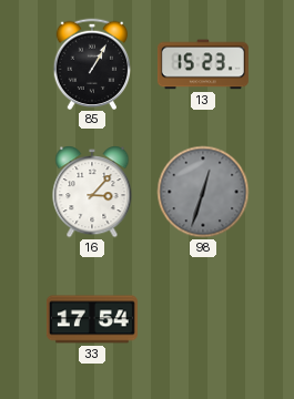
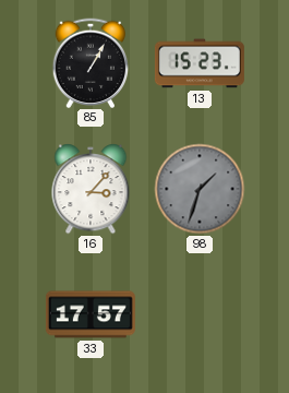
98: 12:33 -> 1:33 (200, 189)
33: 17:54 -> 17:57 (91, 314)
